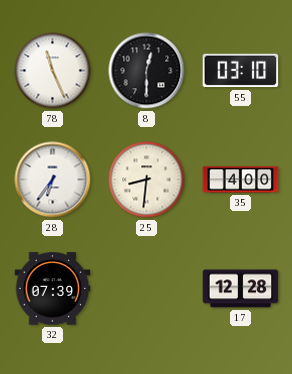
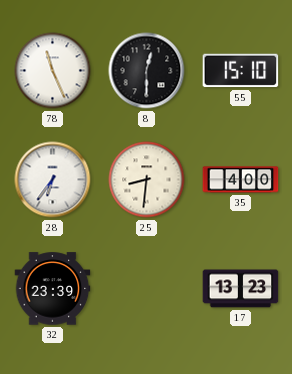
55: 03:10 -> 15:10 (241, 71)
32: 07:39 -> 23:39 (53, 289)
17: 12:28 -> 13:23 (241, 289)
